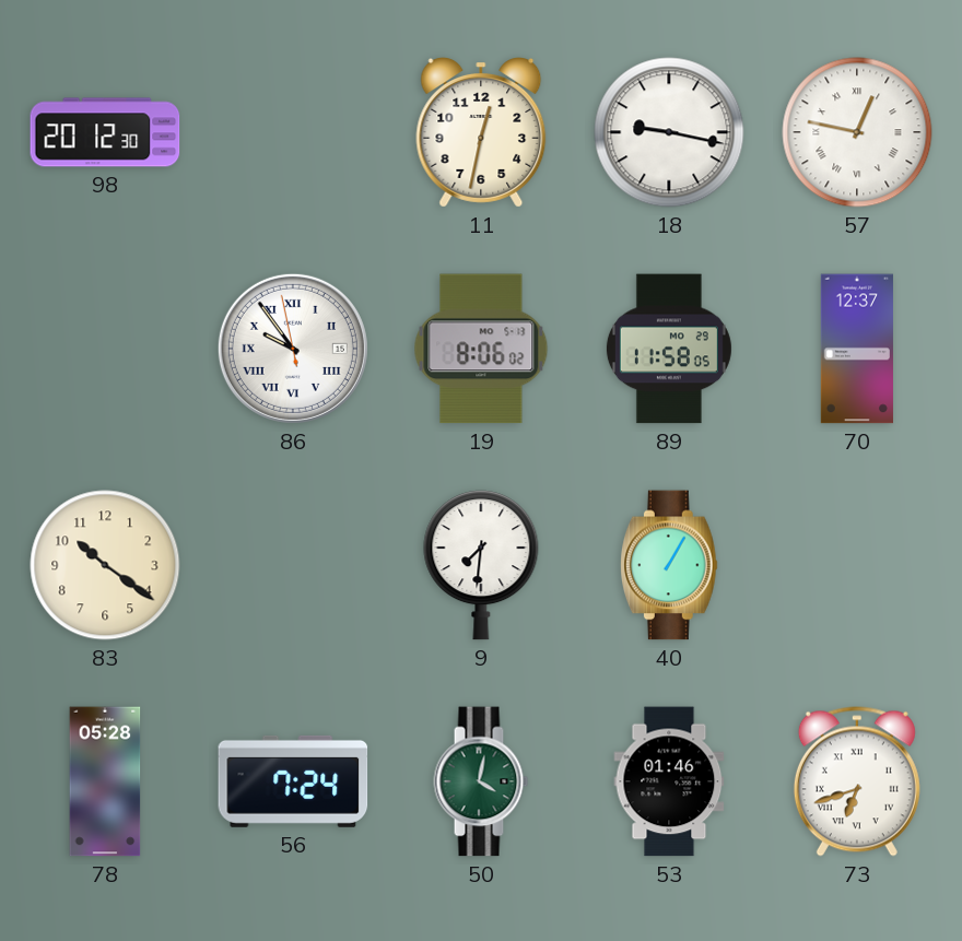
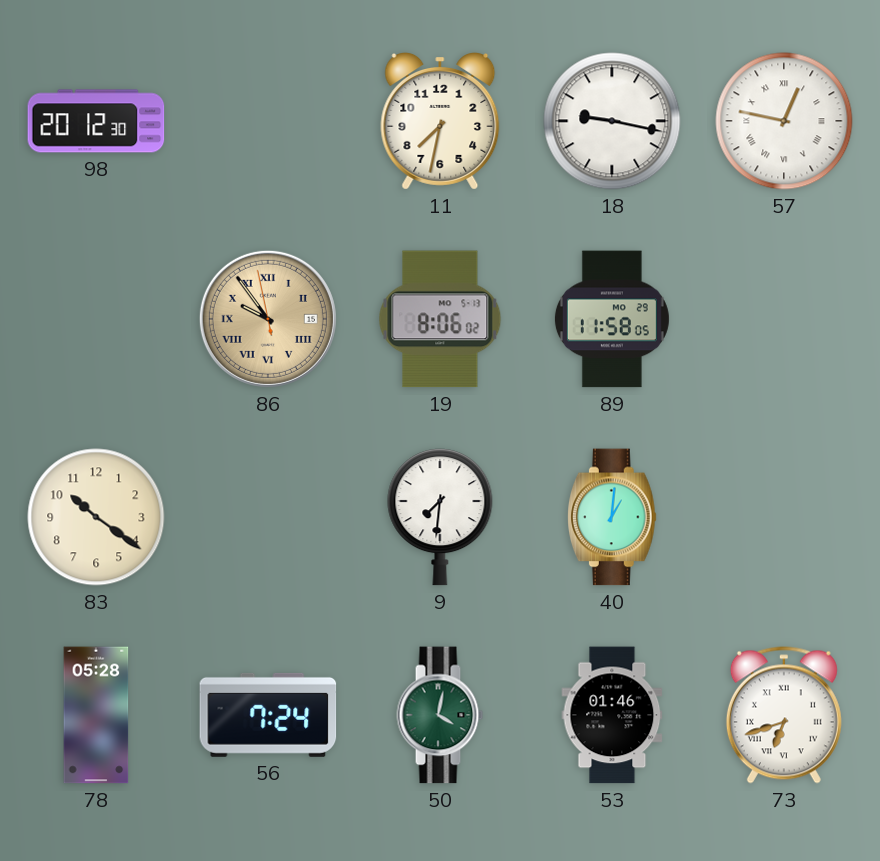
11: 12:32 -> 7:32 (440, 122)
86 dial: white -> champagne (268, 319)
70: 12:37 -> none (857, 349)
40: 1:05 -> 1:01 (613, 517)
